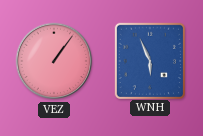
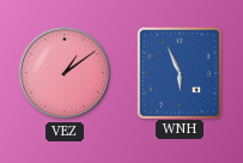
VEZ: 1:06 -> 1:09 (65, 73)
